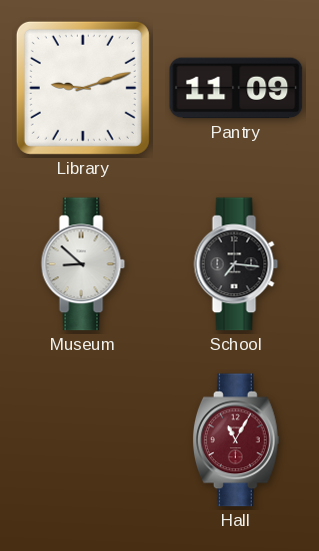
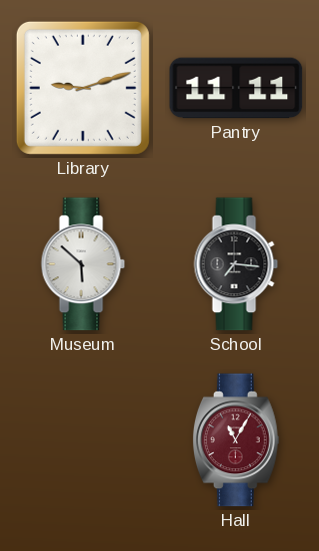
Pantry: 11:09 -> 11:11 (236, 88)
Museum: 8:52 -> 5:52 (83, 264)
